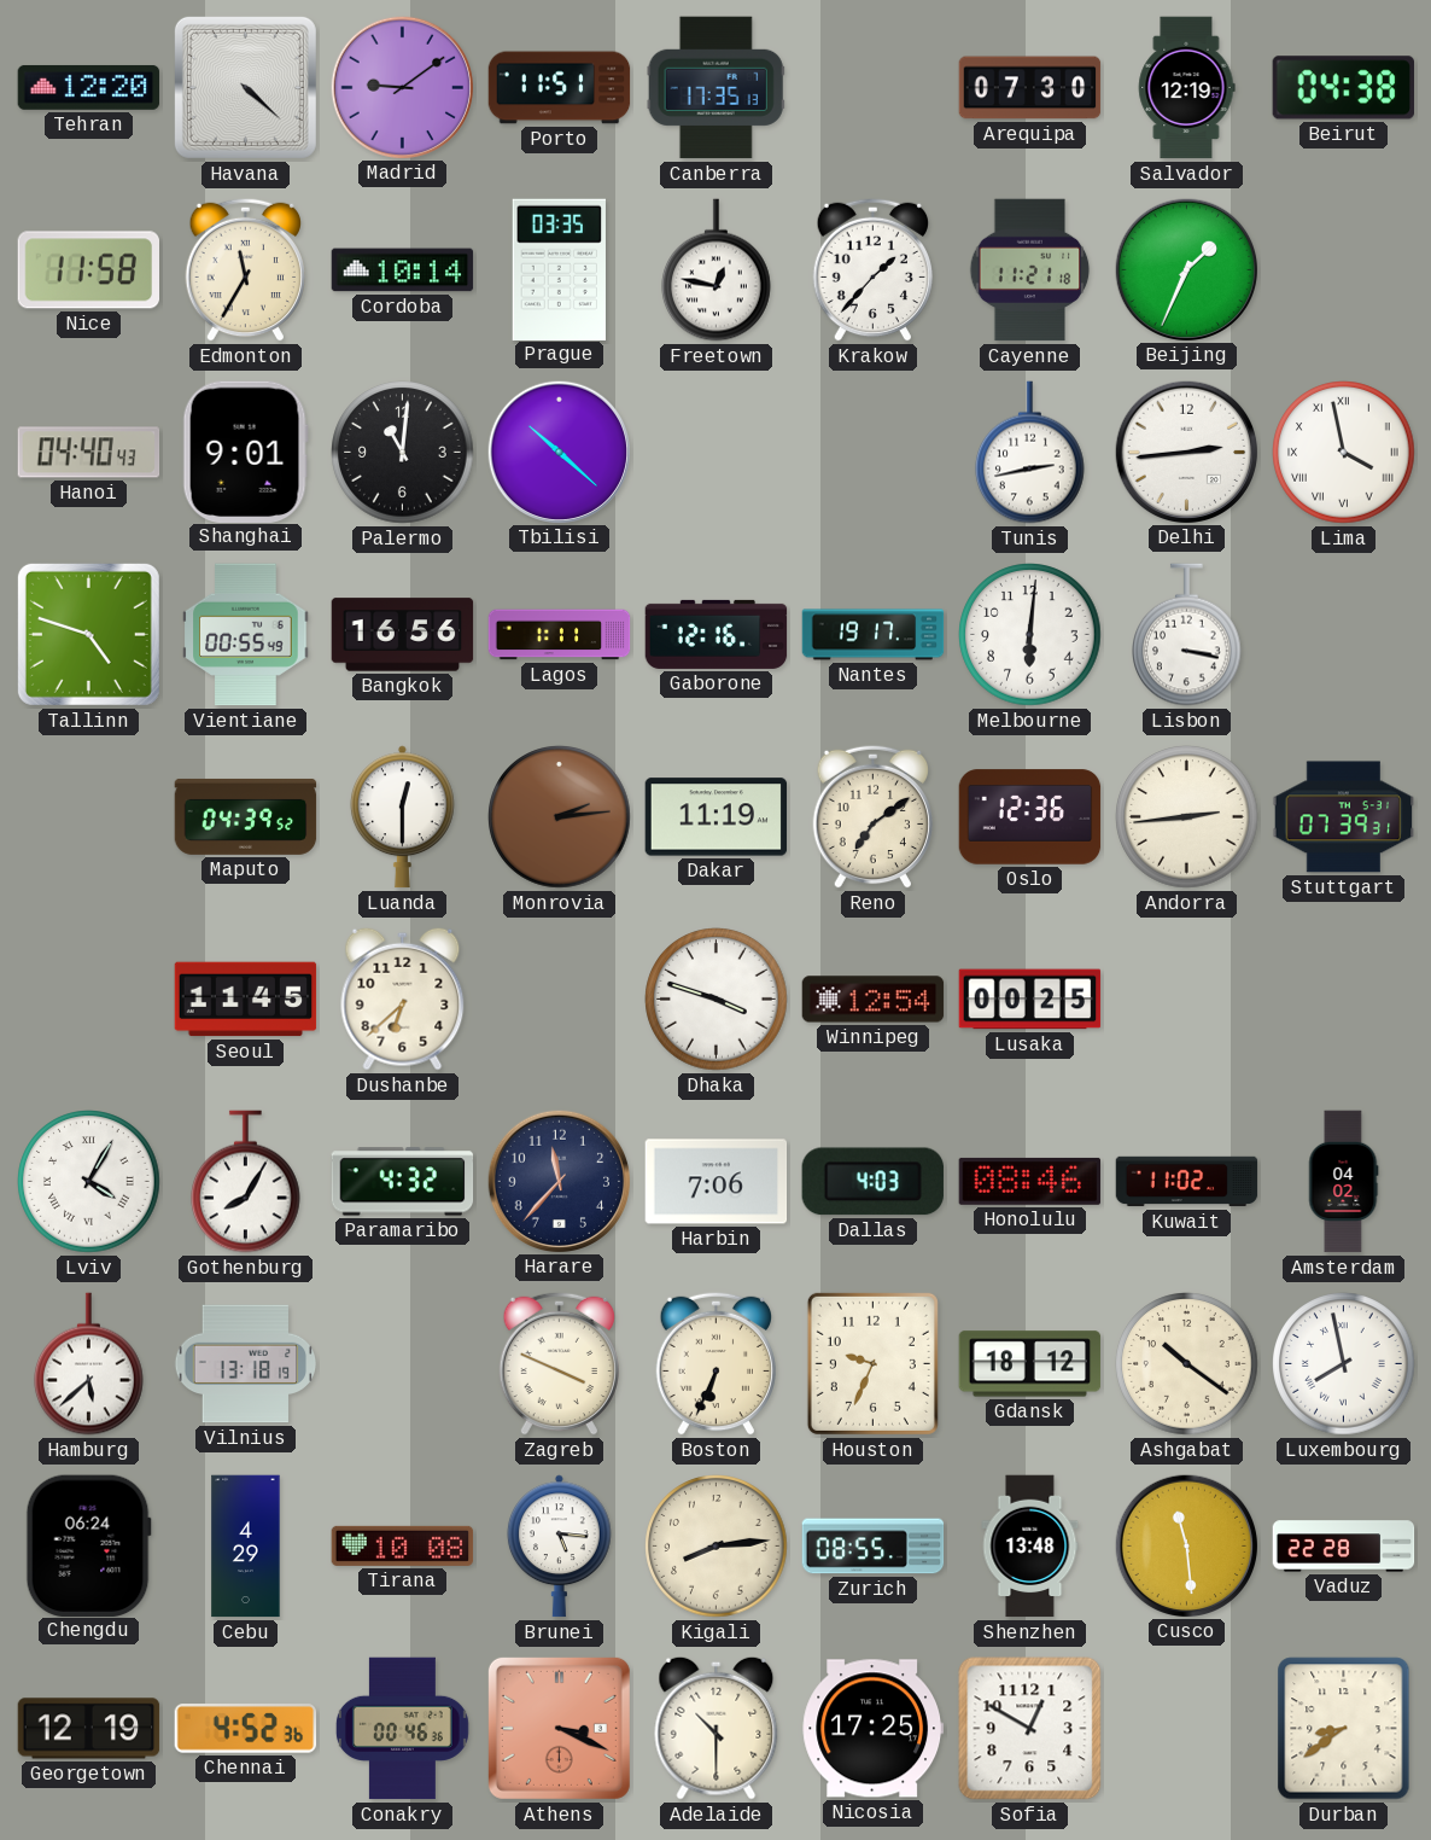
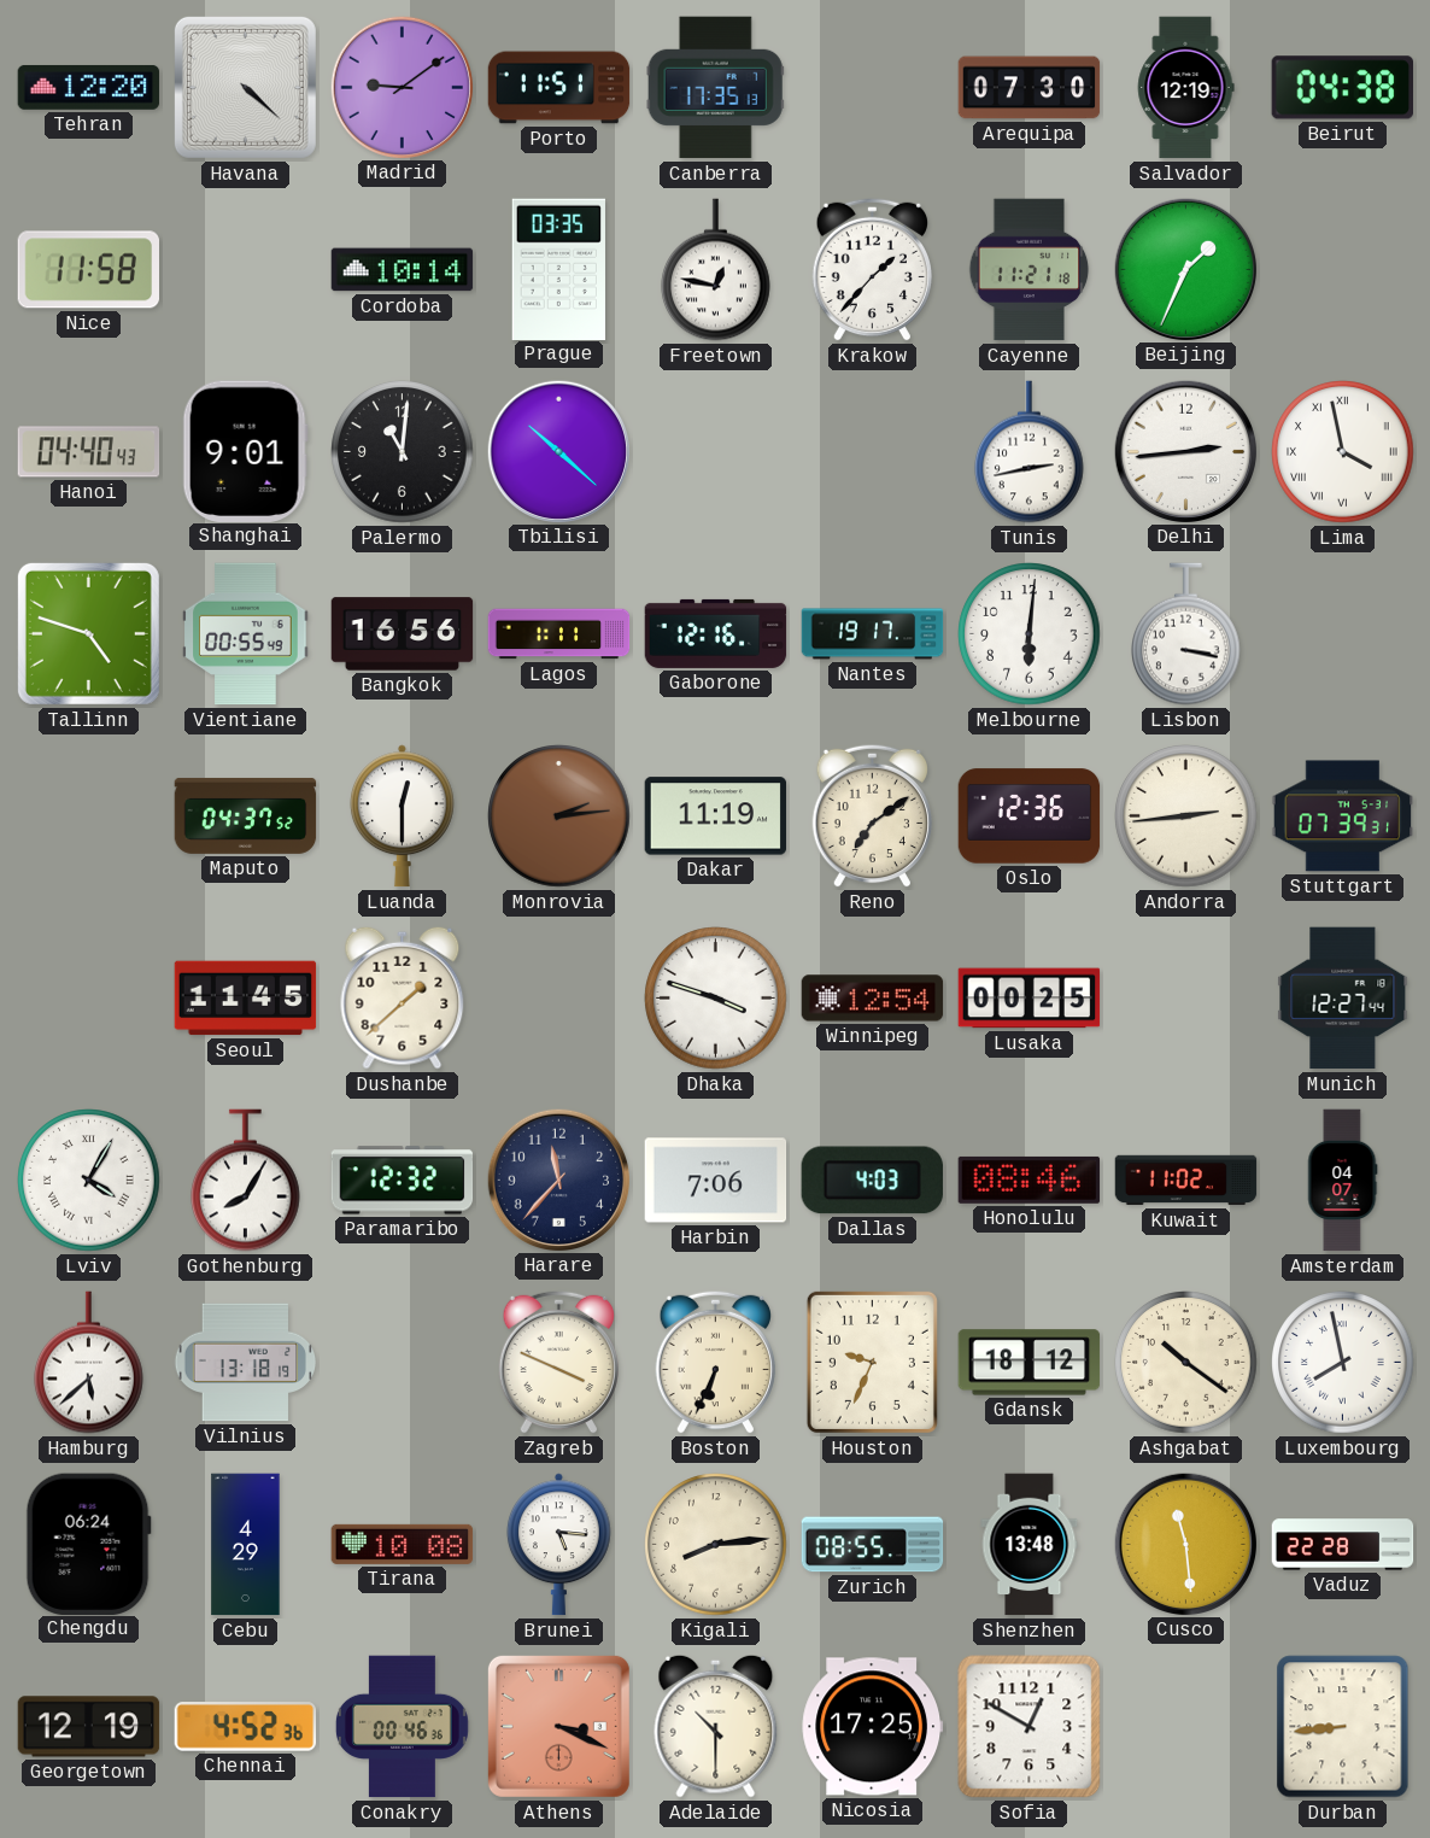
Edmonton: 11:35 -> none (245, 269)
Maputo: 04:39 -> 04:37 (246, 815)
Dushanbe: 6:38 -> 1:38 (403, 997)
Munich: none -> 12:27 (1343, 999)
Paramaribo: 4:32 -> 12:32 (403, 1181)
Amsterdam: 04:02 -> 04:07 (1342, 1181)
Durban: 8:39 -> 8:44 (1343, 1727)
